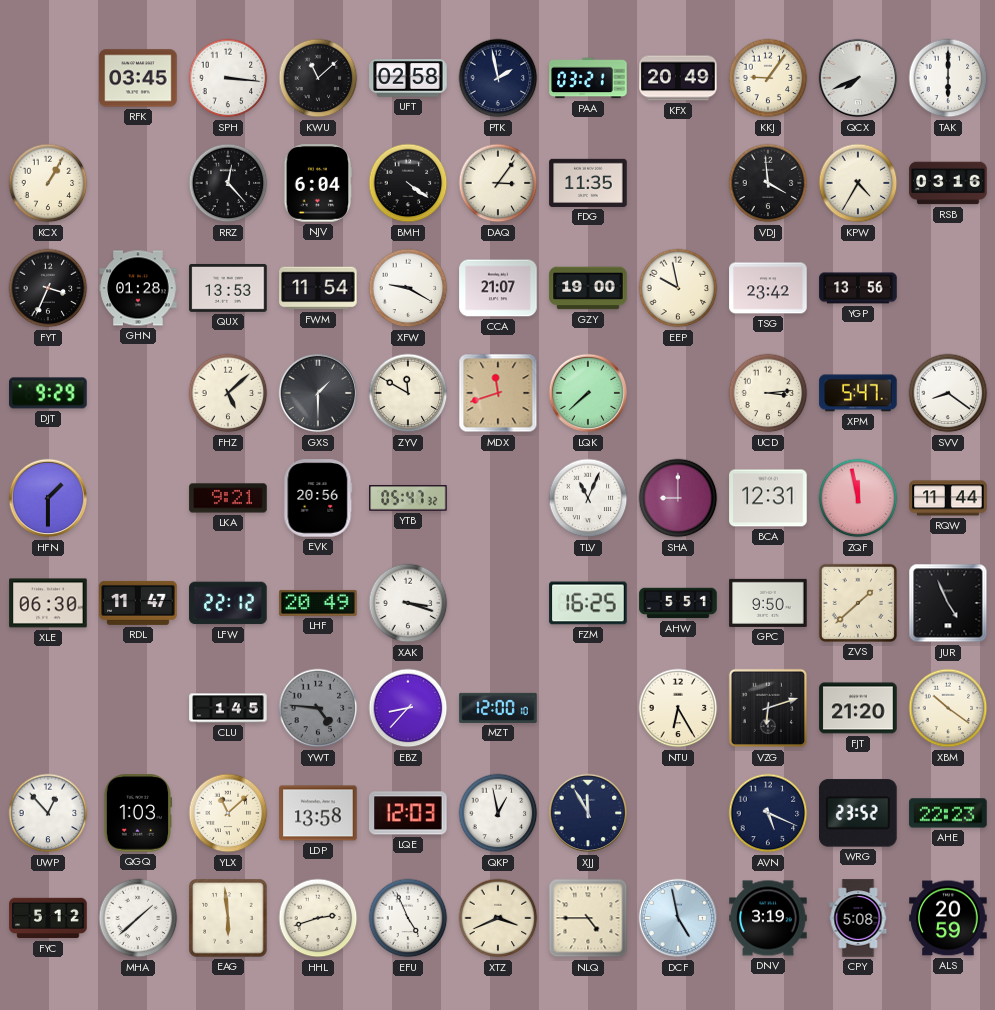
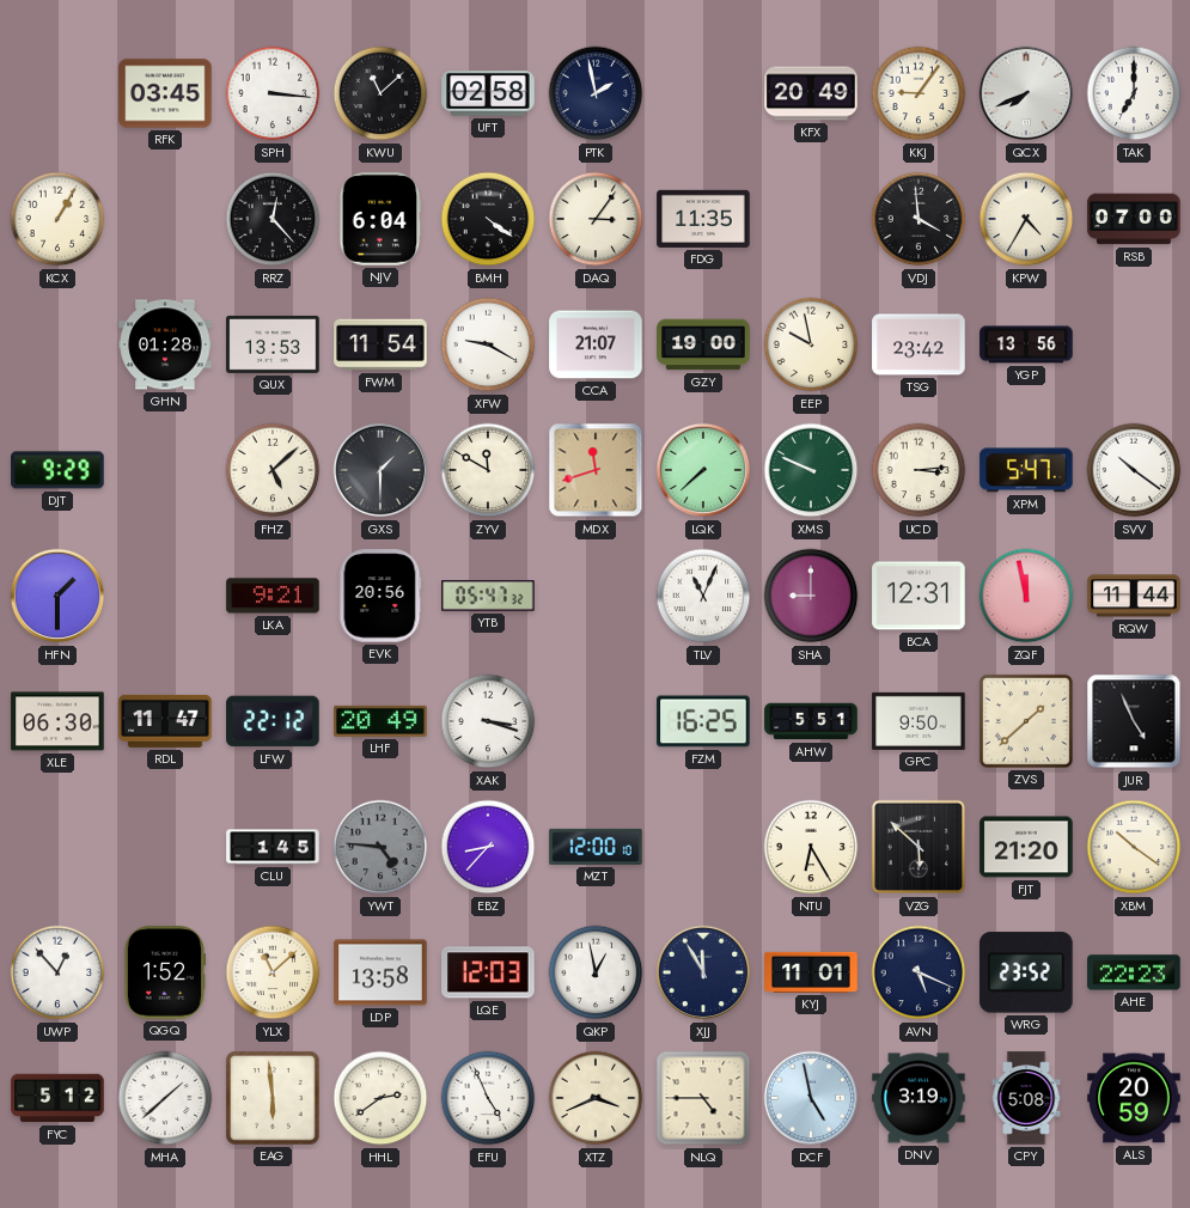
PAA: 03:21 -> none (588, 78)
TAK: 6:00 -> 7:00 (1134, 93)
RSB: 03:16 -> 07:00 (1134, 219)
FYT: 3:34 -> none (48, 288)
XMS: none -> 9:49 (811, 470)
SVV: 8:21 -> 10:21 (1134, 470)
VZG: 6:12 -> 5:52 (919, 847)
QGQ: 1:03 -> 1:52 (164, 972)
KYJ: none -> 11:01 (811, 972)
HHL: 2:42 -> 2:39 (380, 1098)
